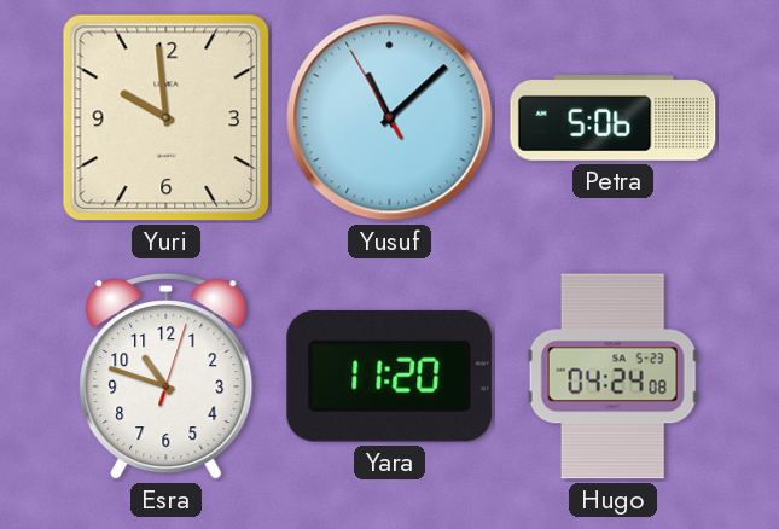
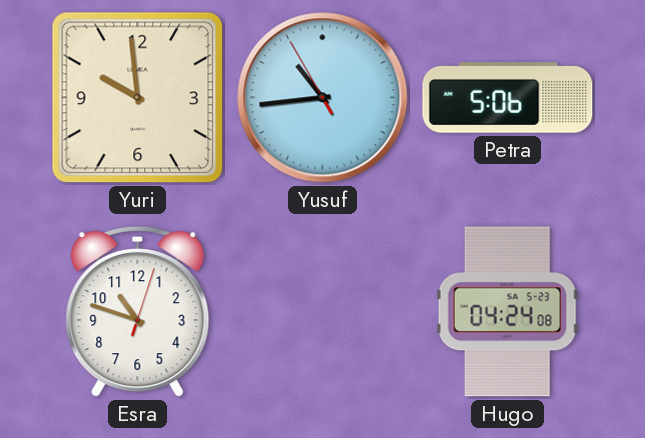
Yusuf: 11:07 -> 10:43 (323, 98)
Yara: 11:20 -> none (390, 376)
